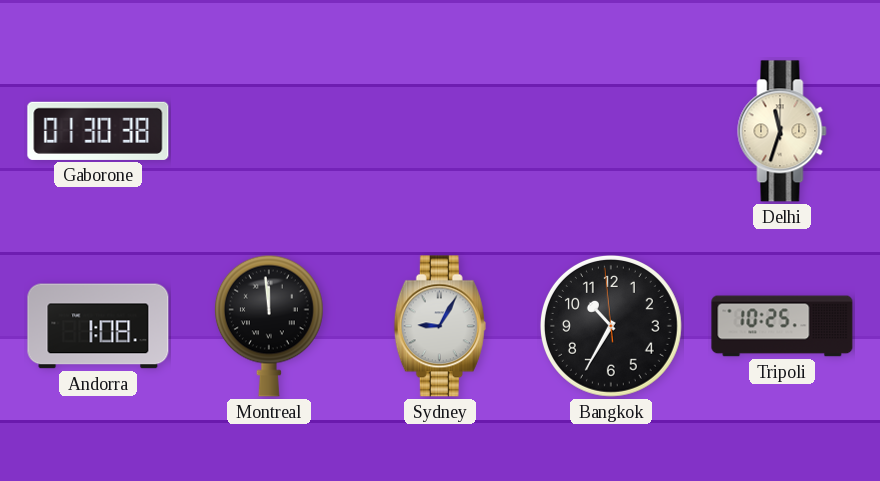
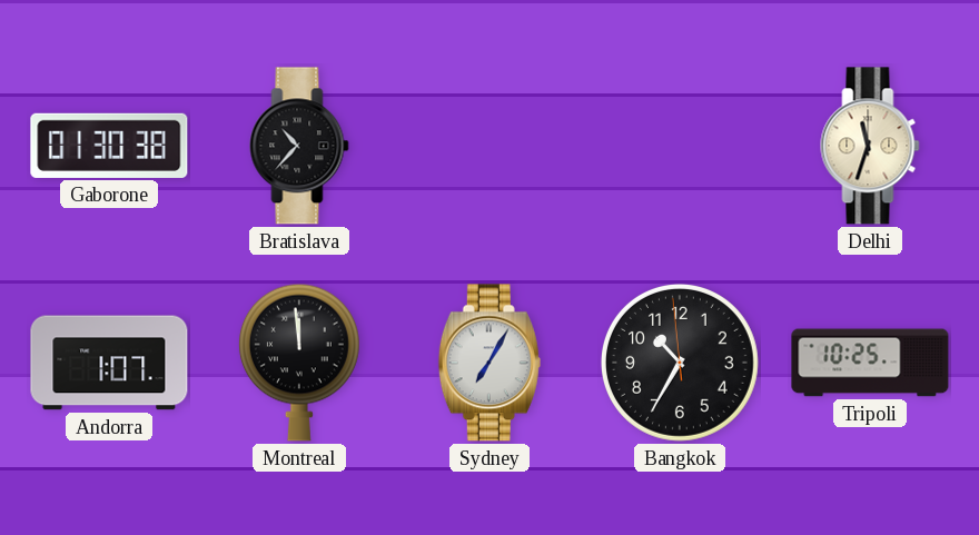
Bratislava: none -> 10:37 (299, 146)
Andorra: 1:08 -> 1:07 (109, 363)
Sydney: 9:05 -> 7:05 (489, 363)
